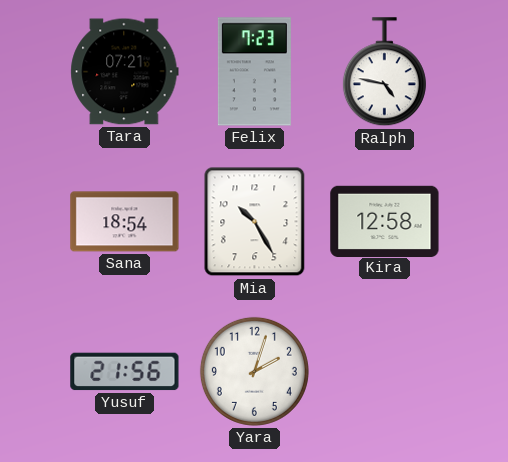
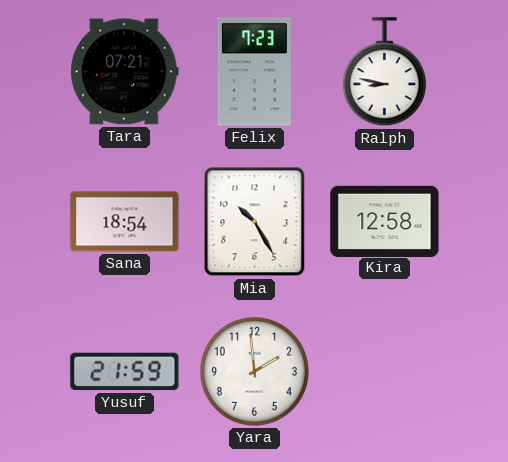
Ralph: 4:47 -> 8:47 (384, 72)
Yusuf: 21:56 -> 21:59 (125, 372)
Yara: 2:03 -> 1:59 (254, 371)
